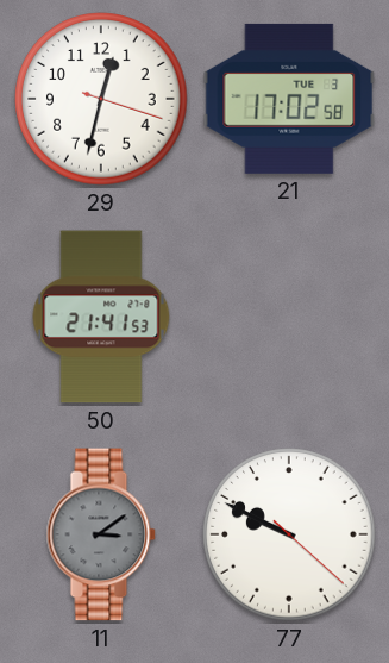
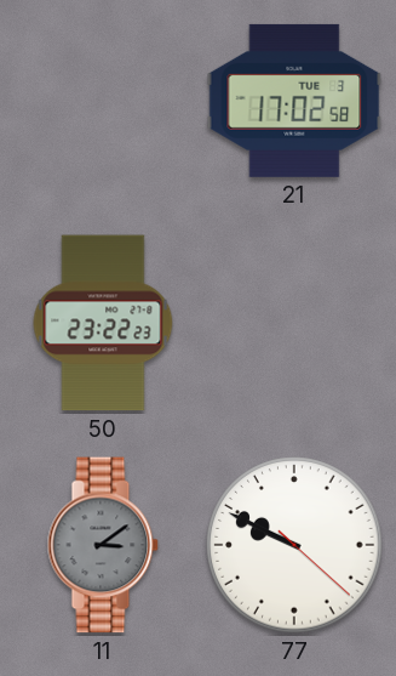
29: 12:32 -> none (101, 99)
50: 21:41 -> 23:22 (103, 323)
